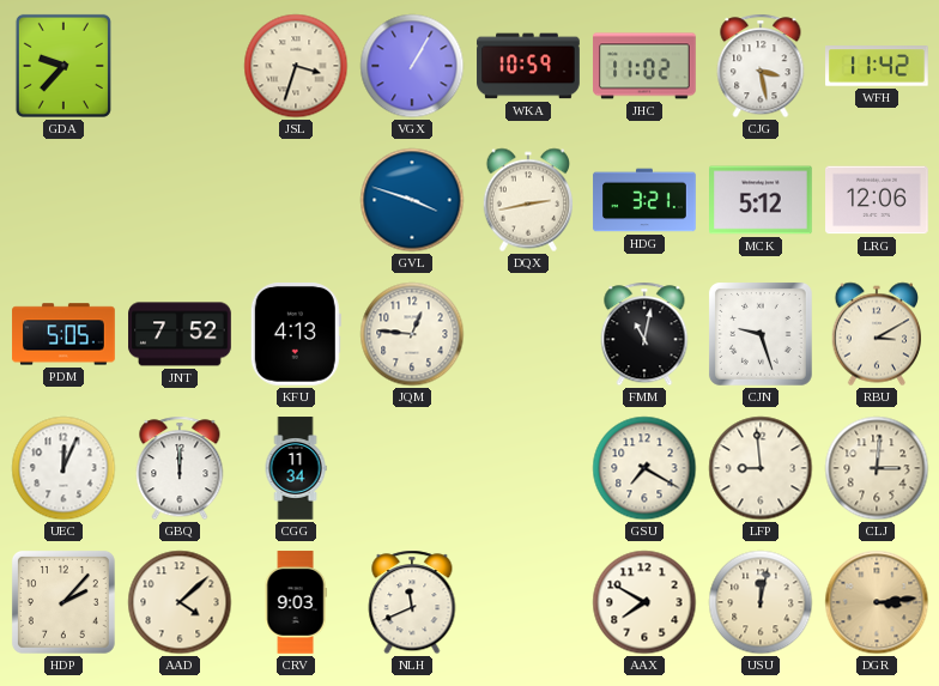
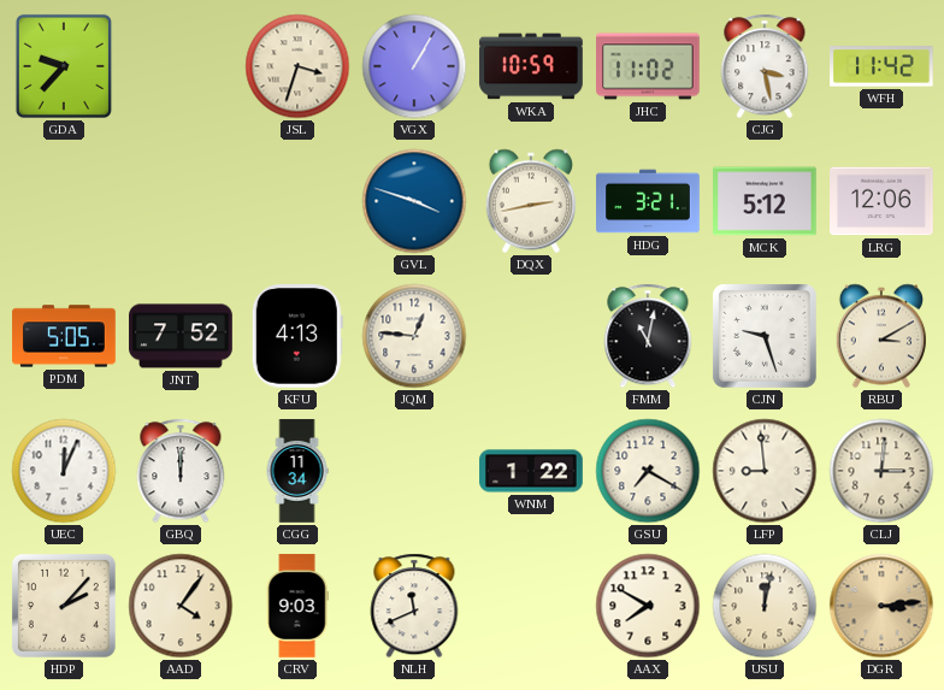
WNM: none -> 1:22 (531, 471)
AAD: 4:08 -> 4:06 (181, 606)
